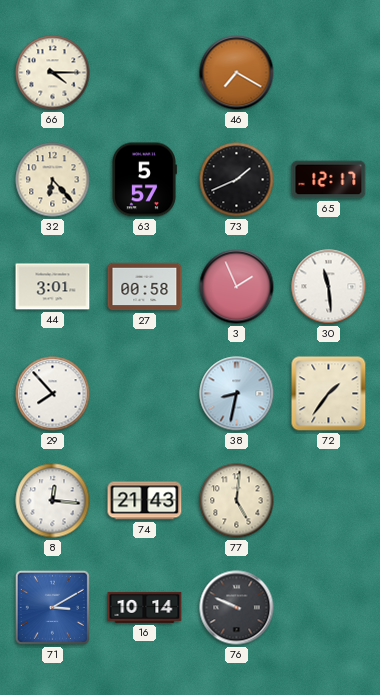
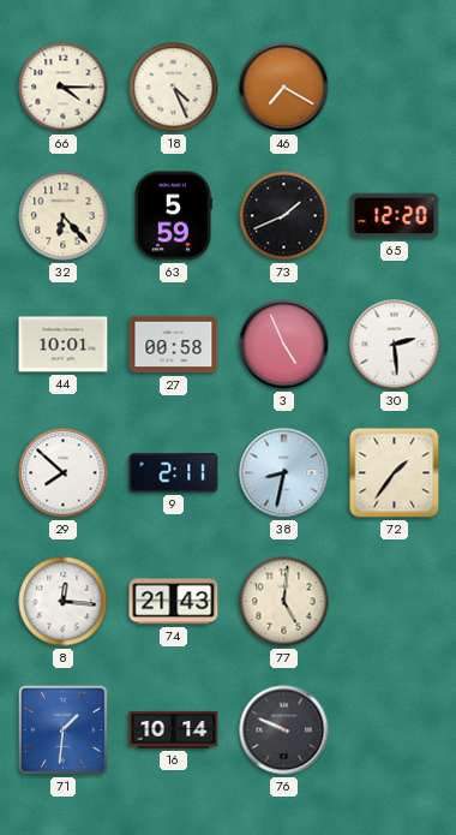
18: none -> 4:26 (174, 88)
63: 5:57 -> 5:59 (174, 216)
65: 12:17 -> 12:20 (395, 216)
44: 3:01 -> 10:01 (64, 345)
3: 1:56 -> 4:56 (284, 345)
30: 11:29 -> 2:29 (395, 345)
29: 7:53 -> 7:52 (64, 473)
9: none -> 2:11 (174, 473)
71: 3:10 -> 1:31 (62, 729)
